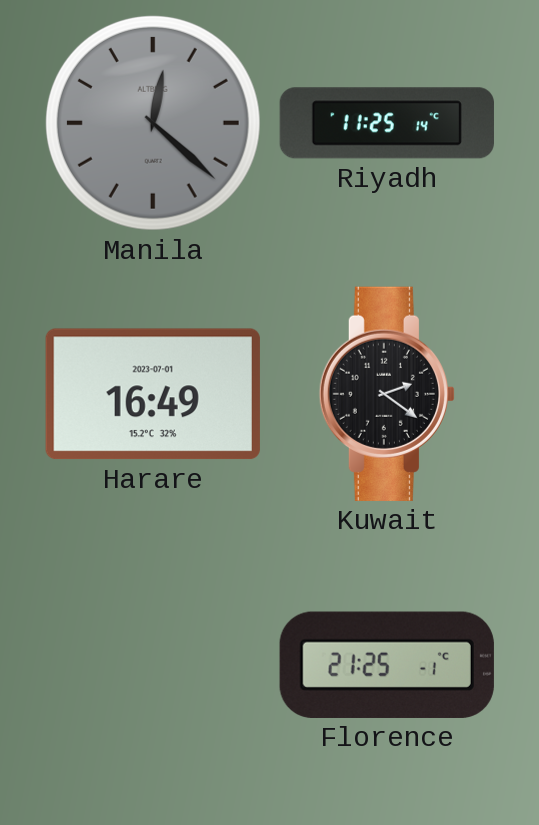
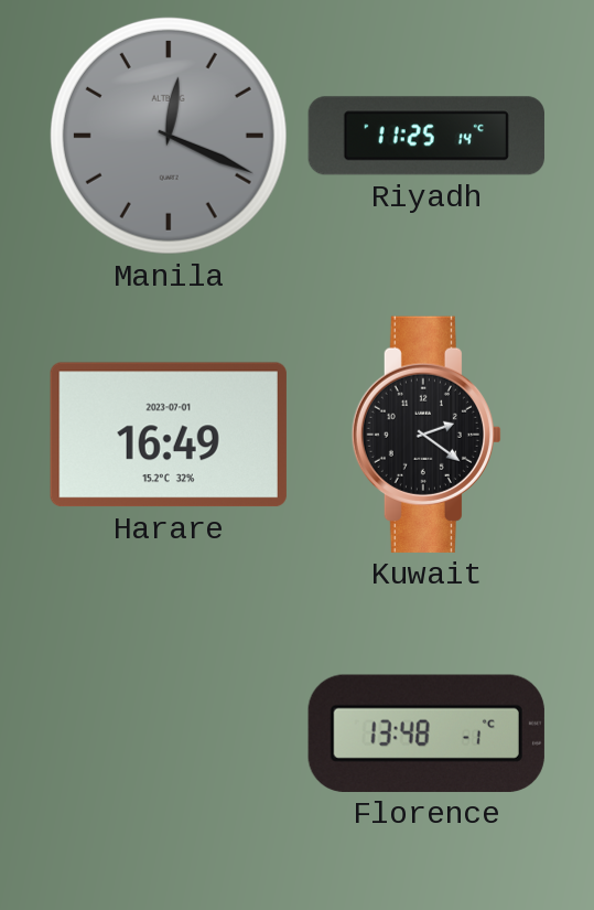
Manila: 12:22 -> 12:19 (169, 136)
Florence: 21:25 -> 13:48 (426, 734)
